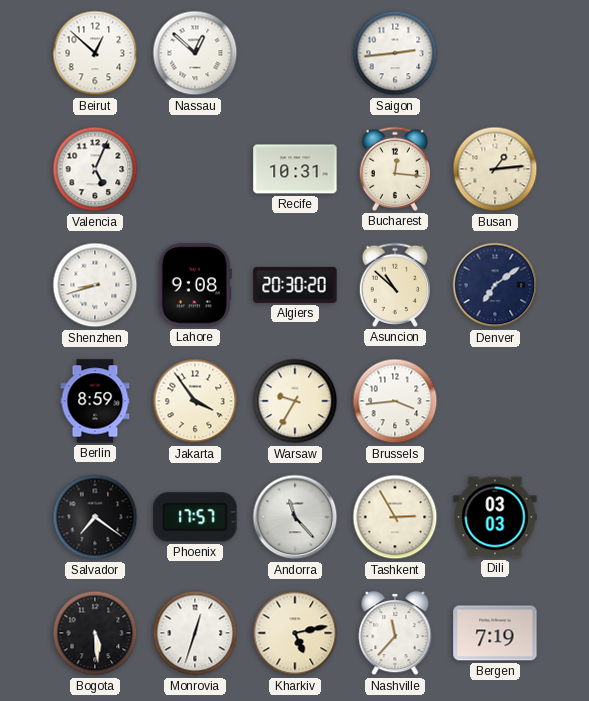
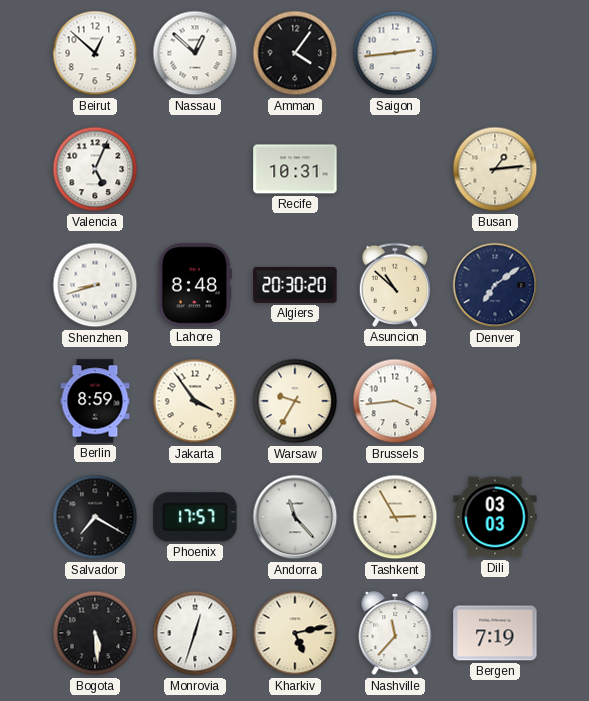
Amman: none -> 4:06 (295, 53)
Bucharest: 12:16 -> none (394, 169)
Lahore: 9:08 -> 8:48 (195, 285)
Salvador: 7:21 -> 7:20 (95, 517)
